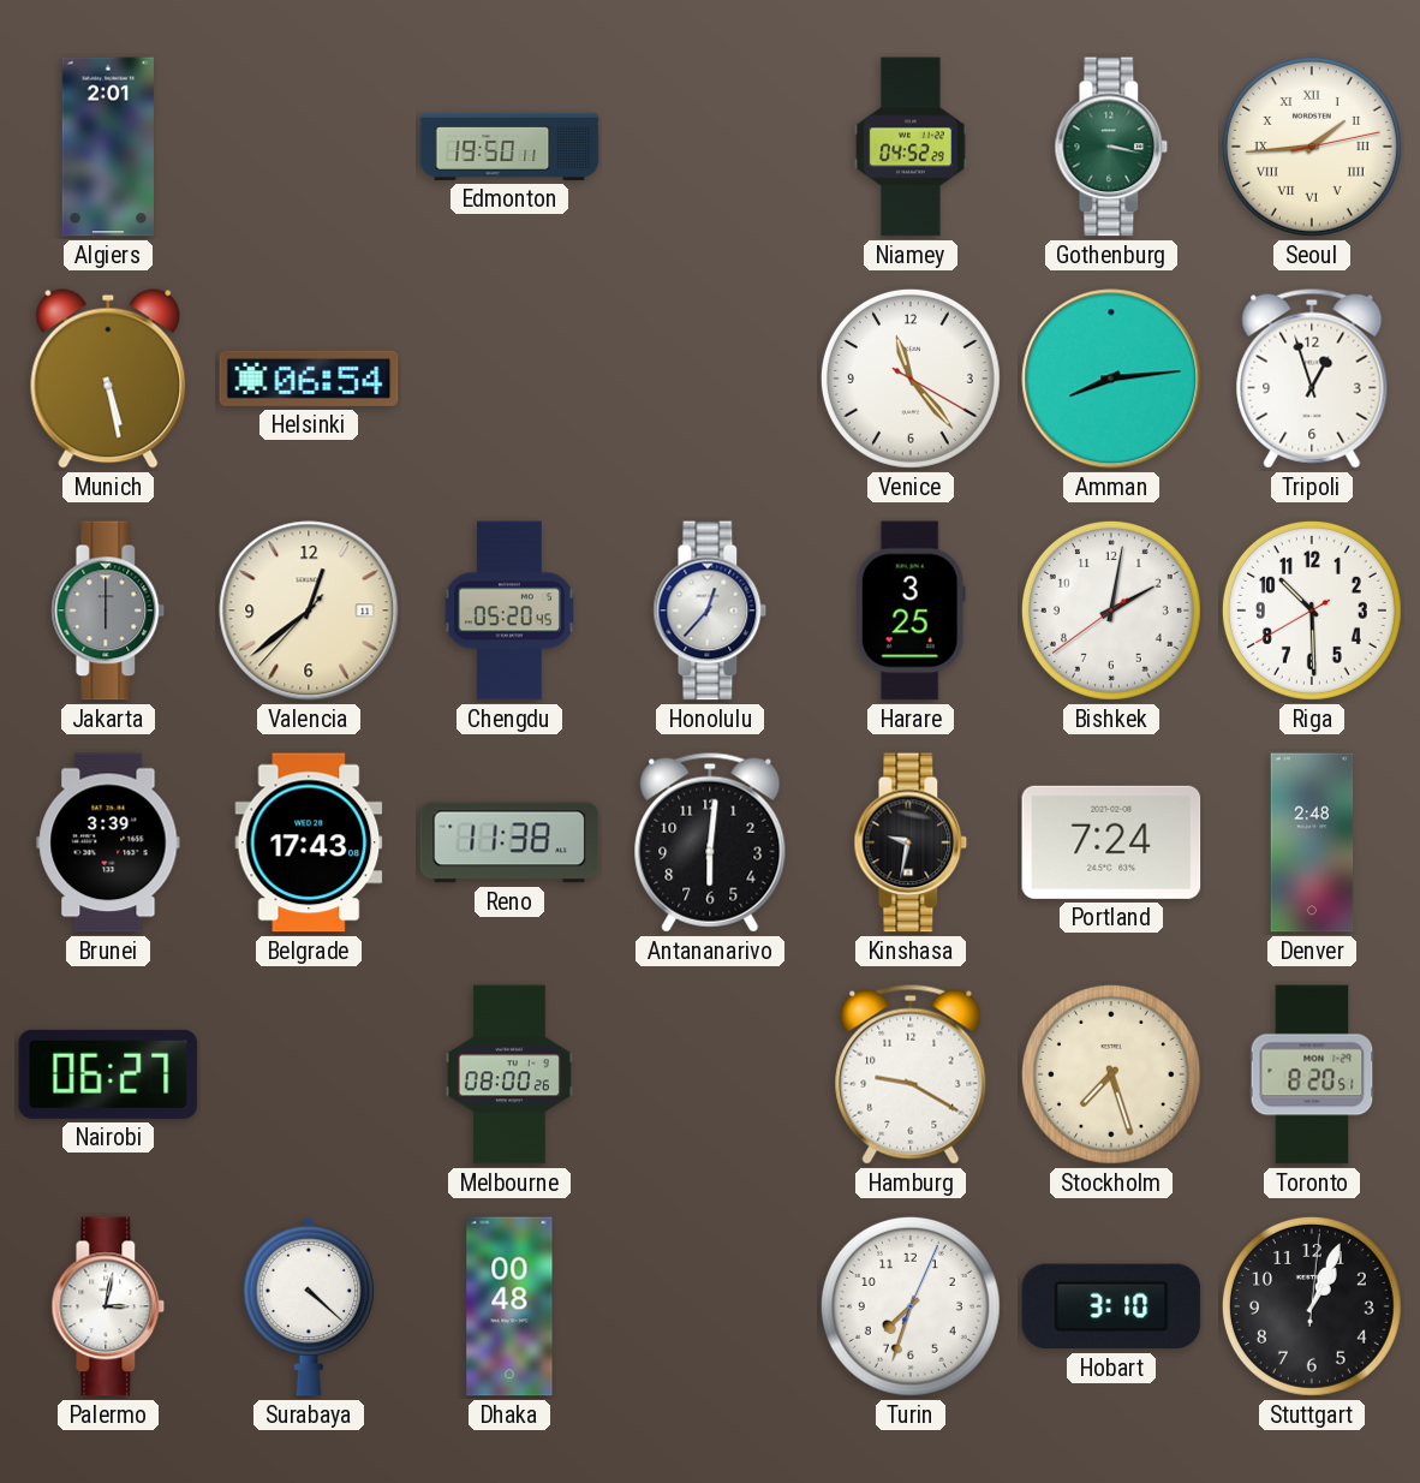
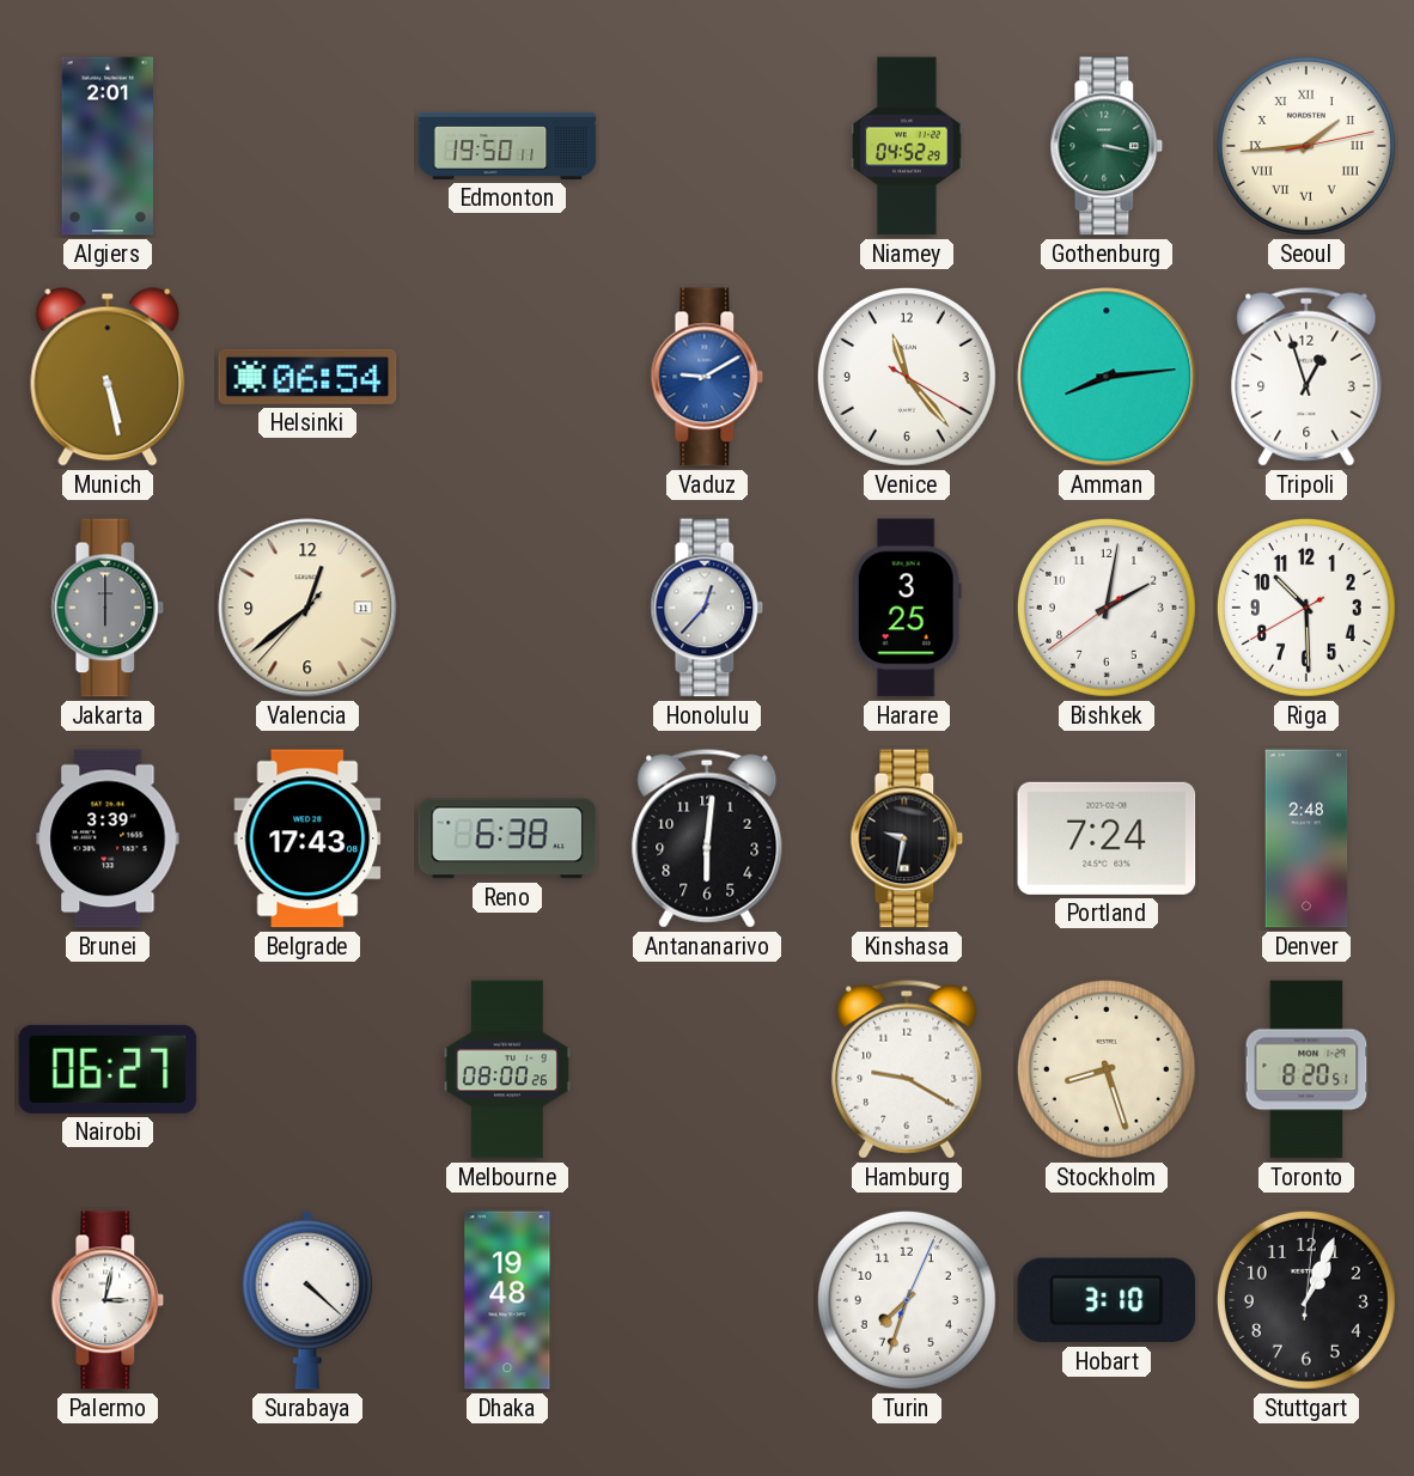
Vaduz: none -> 9:10 (707, 377)
Chengdu: 05:20 -> none (509, 611)
Reno: 11:38 -> 6:38 (507, 838)
Stockholm: 7:27 -> 8:27 (1107, 1069)
Dhaka: 00:48 -> 19:48 (507, 1300)
